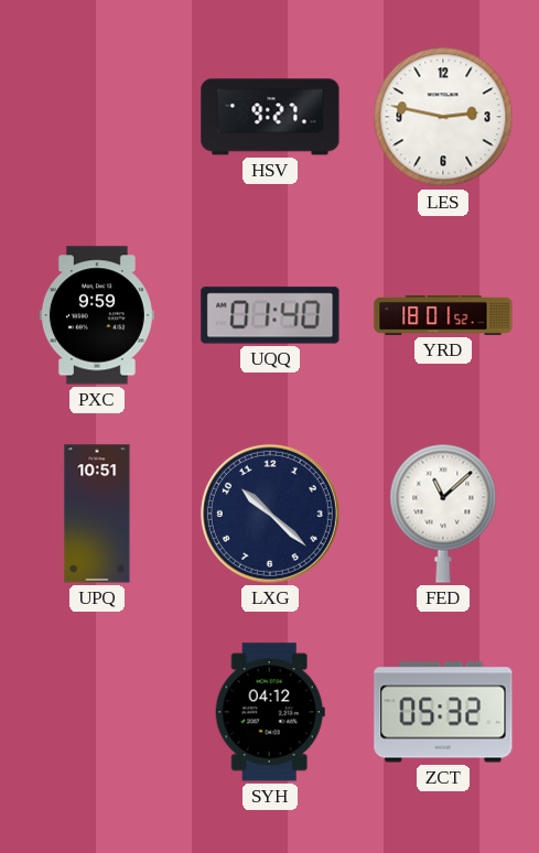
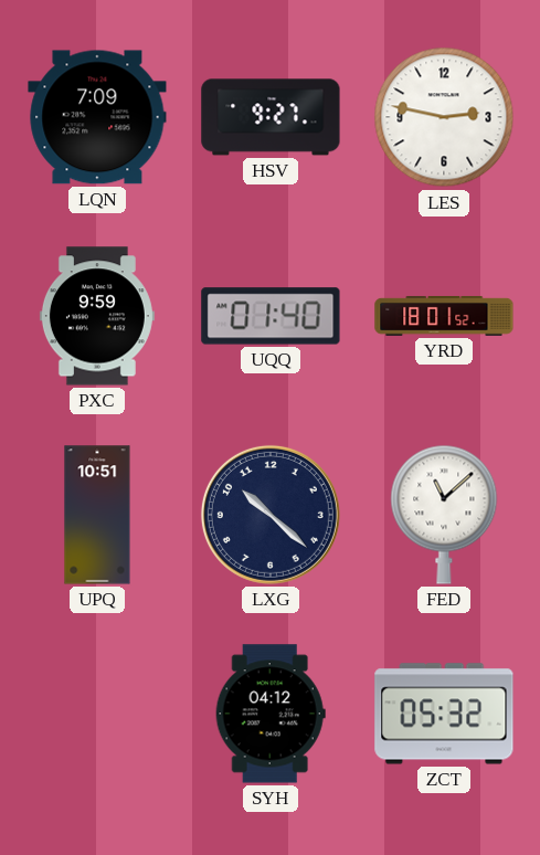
LQN: none -> 7:09 (97, 117)
